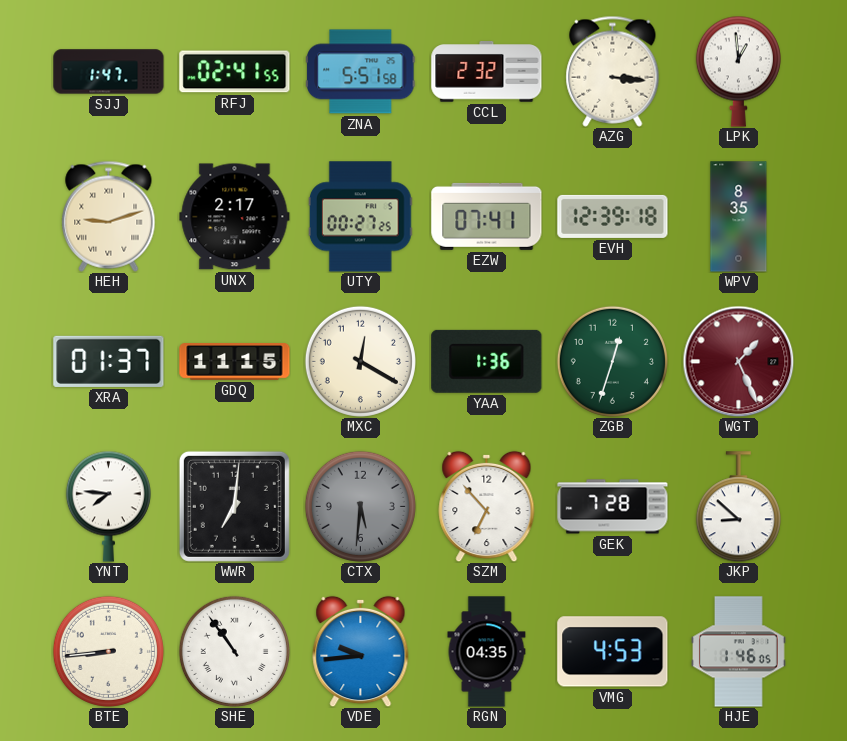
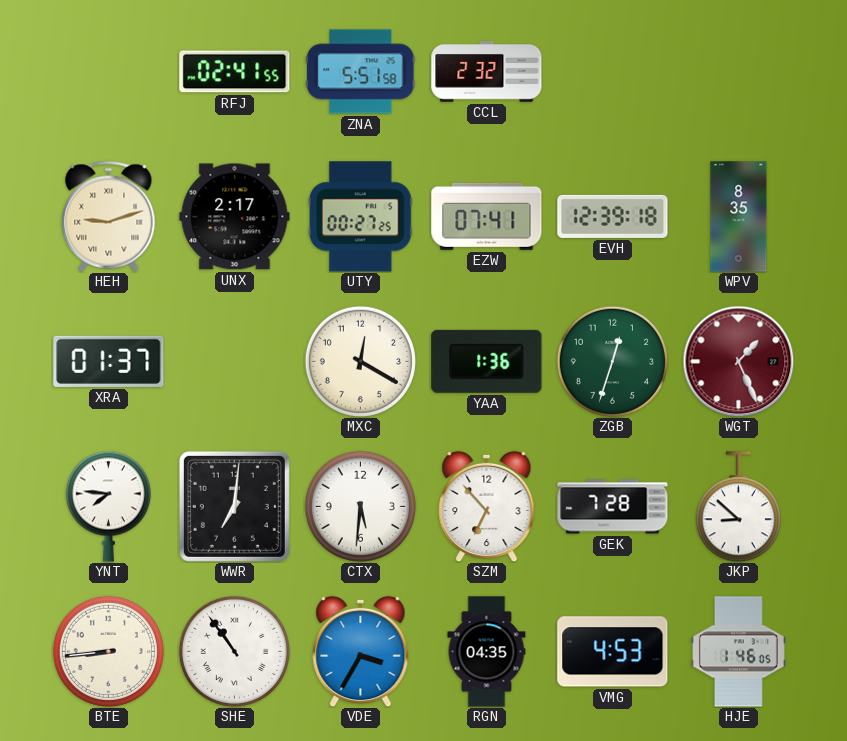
SJJ: 1:47 -> none (109, 72)
AZG: 3:16 -> none (613, 71)
LPK: 12:59 -> none (738, 71)
GDQ: 11:15 -> none (235, 362)
CTX dial: grey -> white (360, 506)
VDE: 9:44 -> 3:35 (361, 651)
